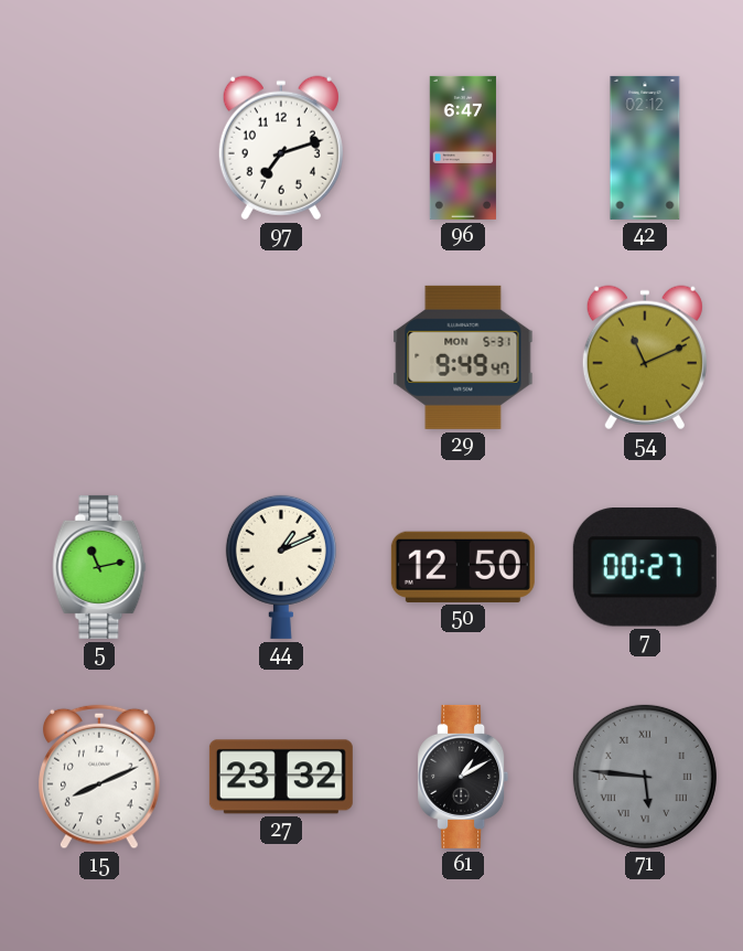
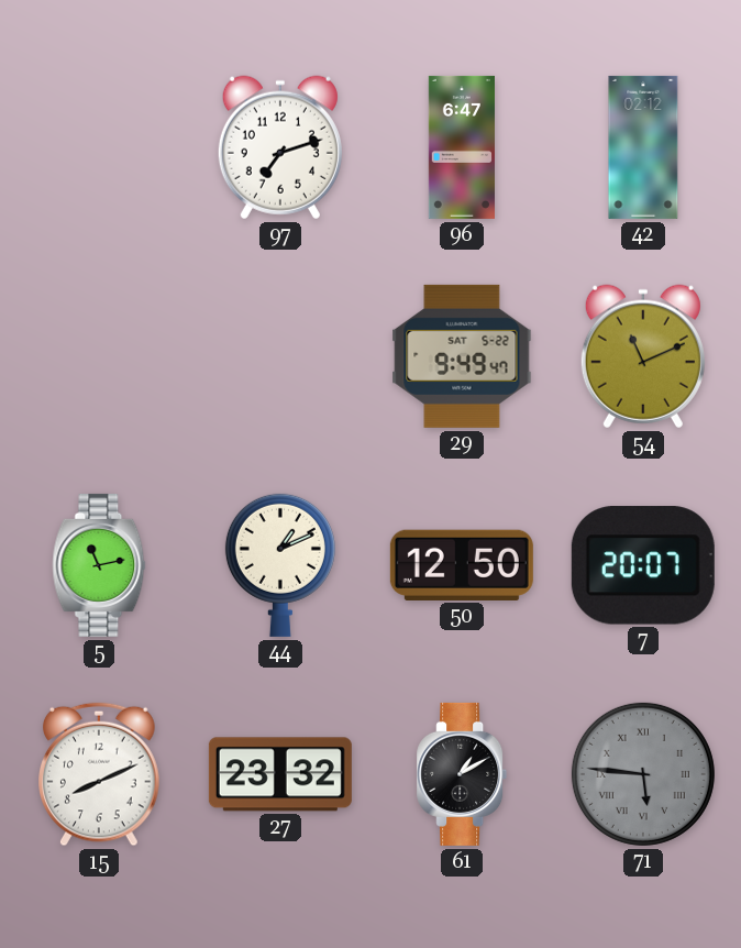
29 date: MON 5-31 -> SAT 5-22 (462, 356)
7: 00:27 -> 20:07 (643, 565)
